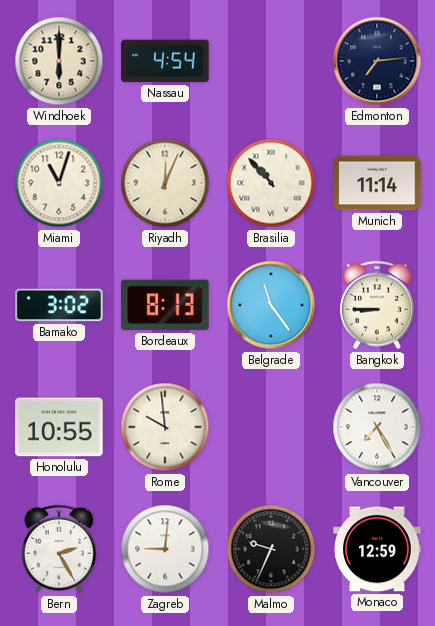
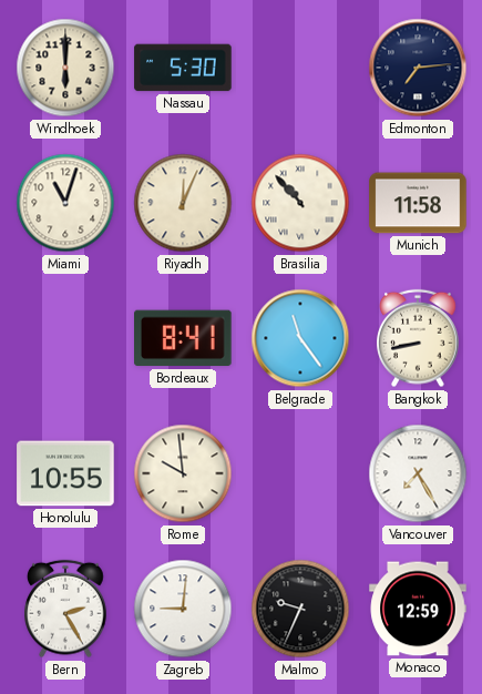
Nassau: 4:54 -> 5:30 (183, 68)
Munich: 11:14 -> 11:58 (418, 203)
Bamako: 3:02 -> none (59, 305)
Bordeaux: 8:13 -> 8:41 (183, 338)
Bangkok: 8:45 -> 8:43 (419, 338)
